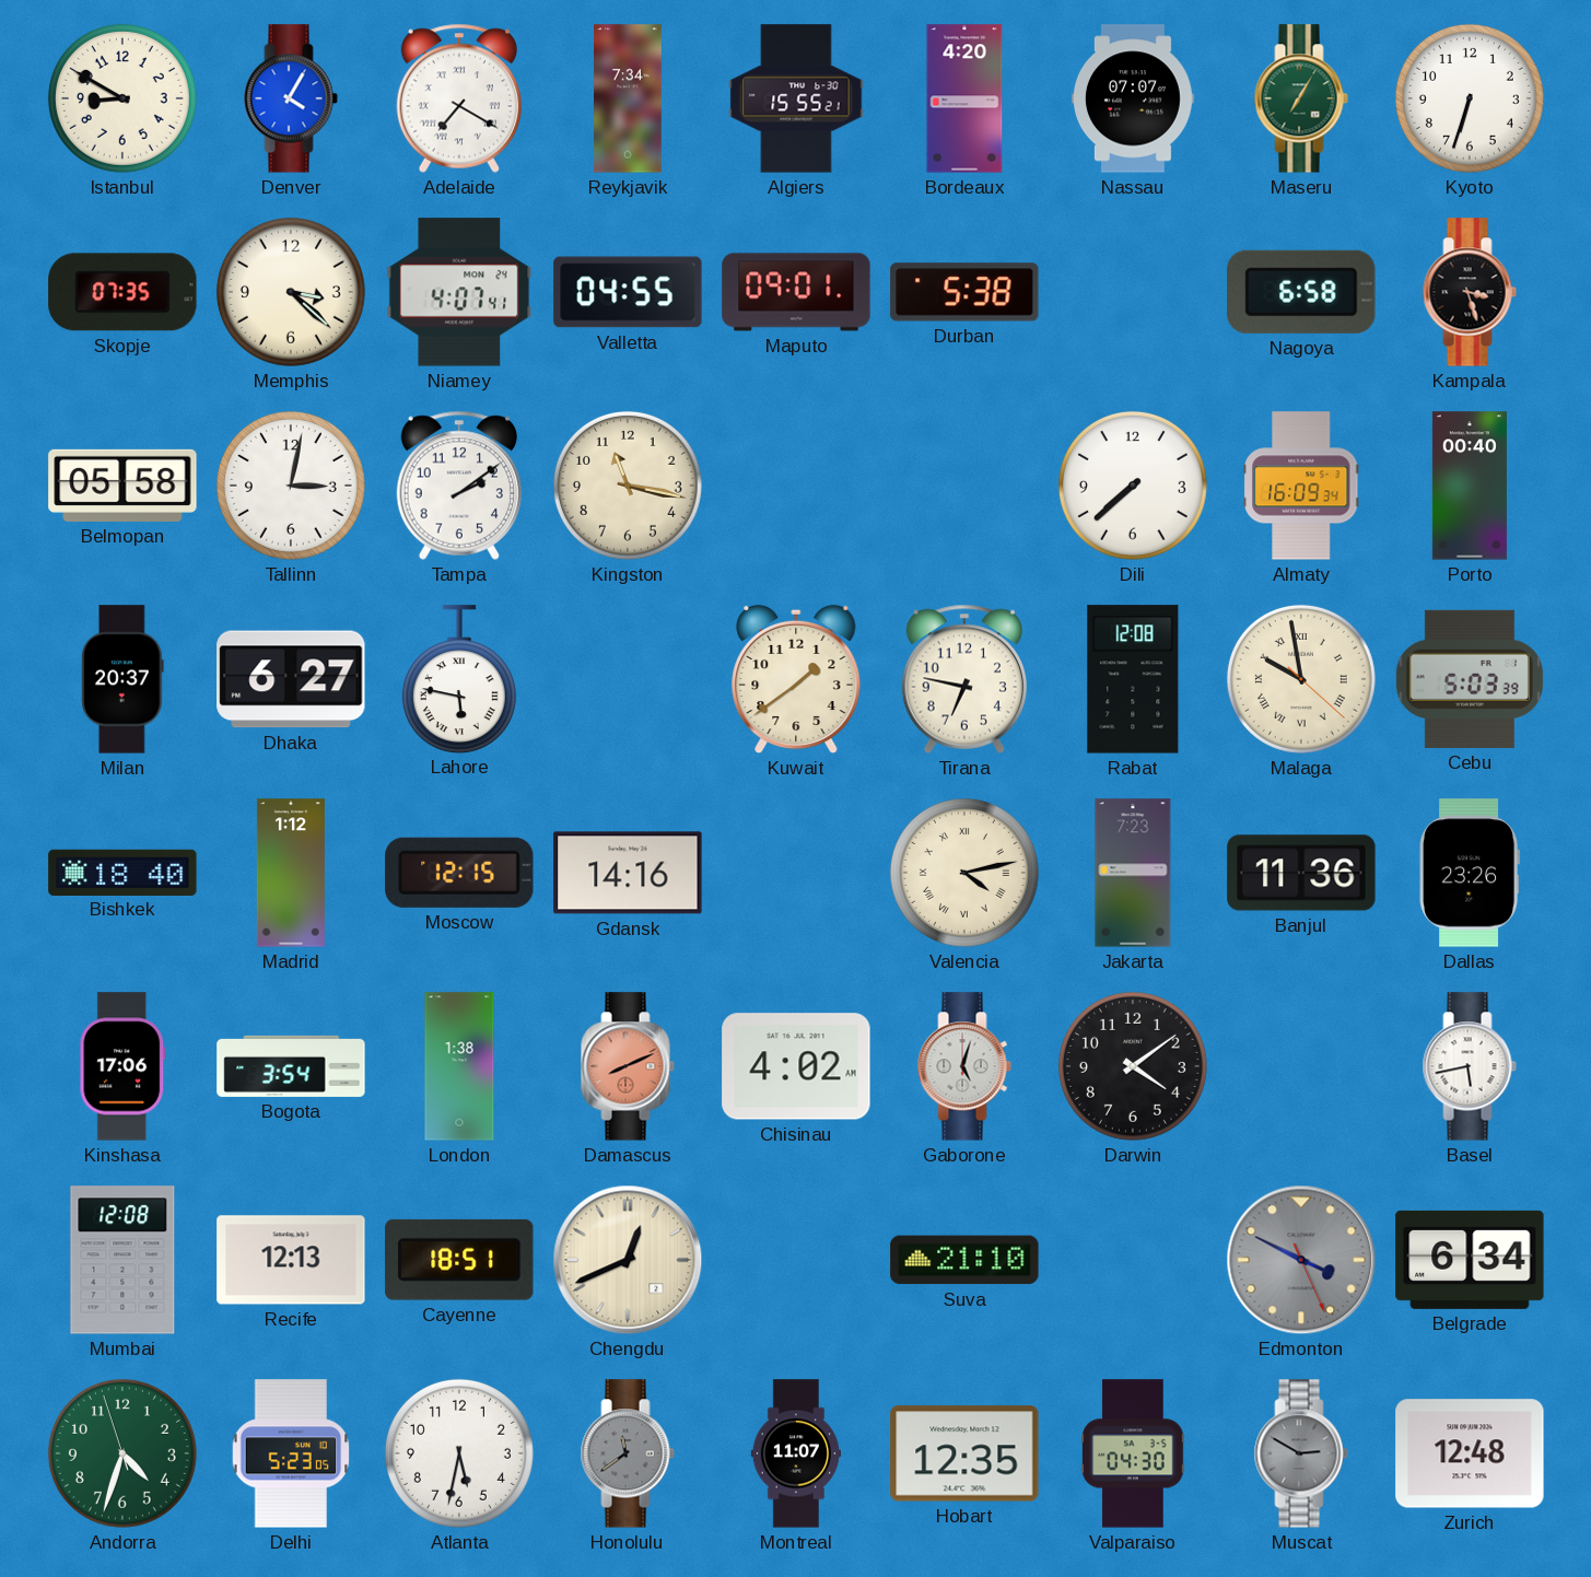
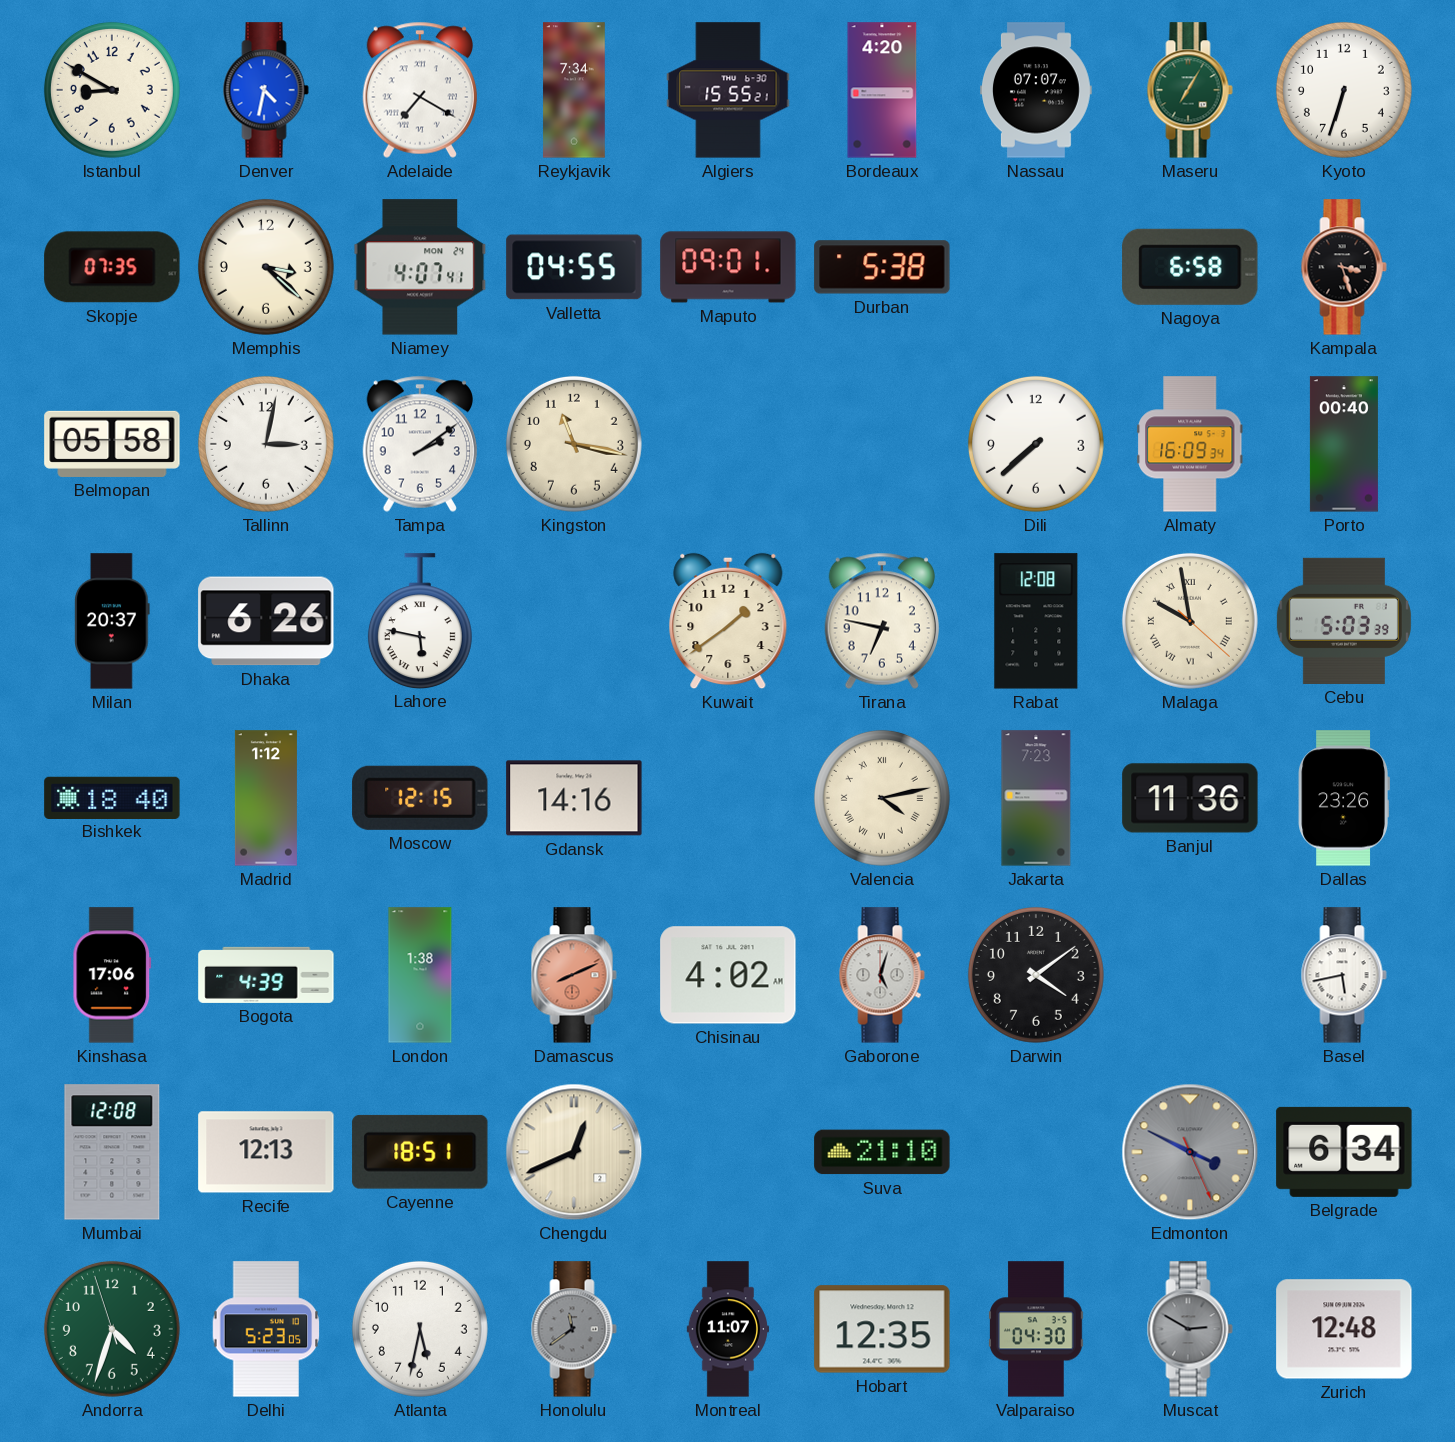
Denver: 4:05 -> 4:32 (266, 90)
Dhaka: 6:27 -> 6:26 (266, 621)
Bogota: 3:54 -> 4:39 (266, 975)
